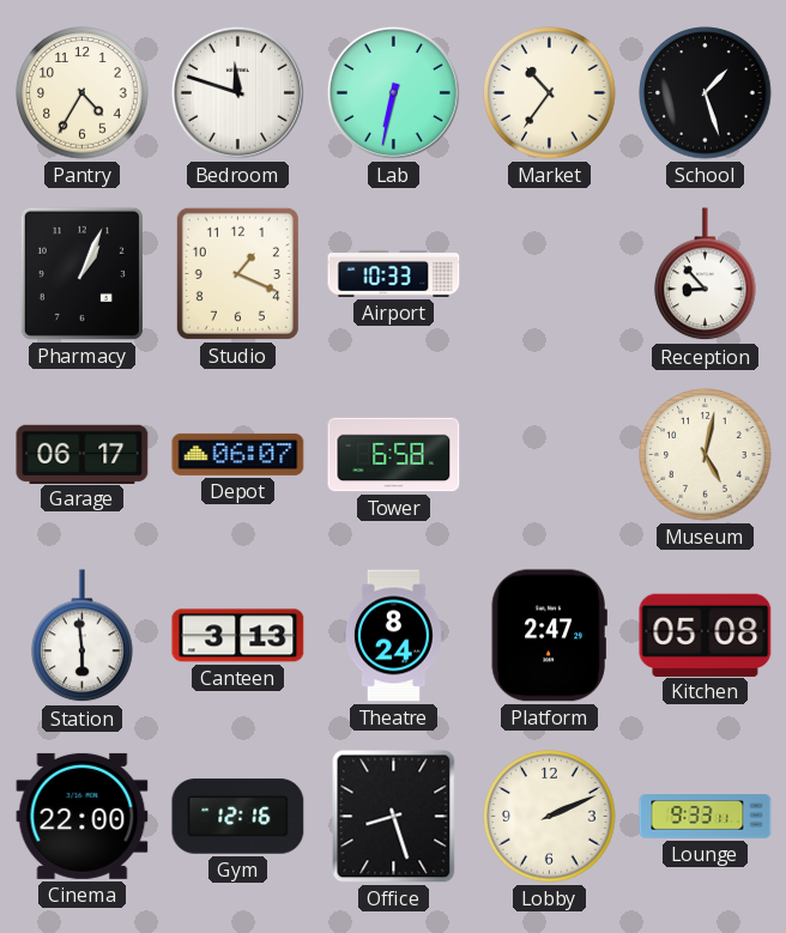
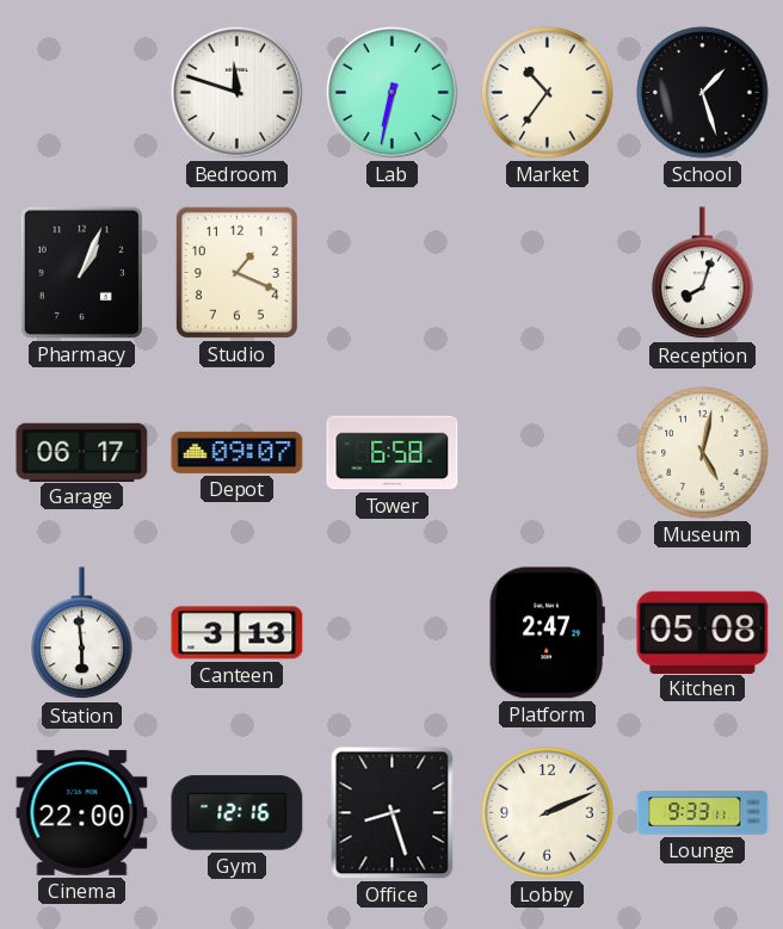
Pantry: 4:35 -> none (83, 93)
Airport: 10:33 -> none (394, 273)
Reception: 8:53 -> 8:03 (703, 273)
Depot: 06:07 -> 09:07 (238, 452)
Theatre: 8:24 -> none (393, 636)
